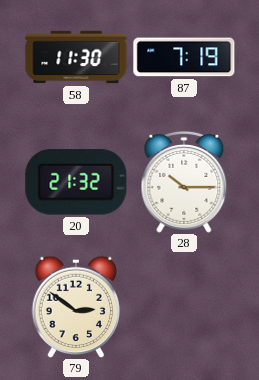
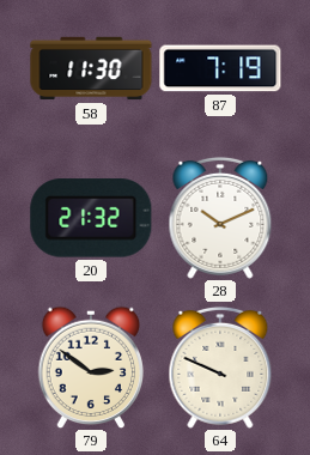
28: 10:15 -> 10:11 (220, 218)
64: none -> 9:49 (220, 368)
